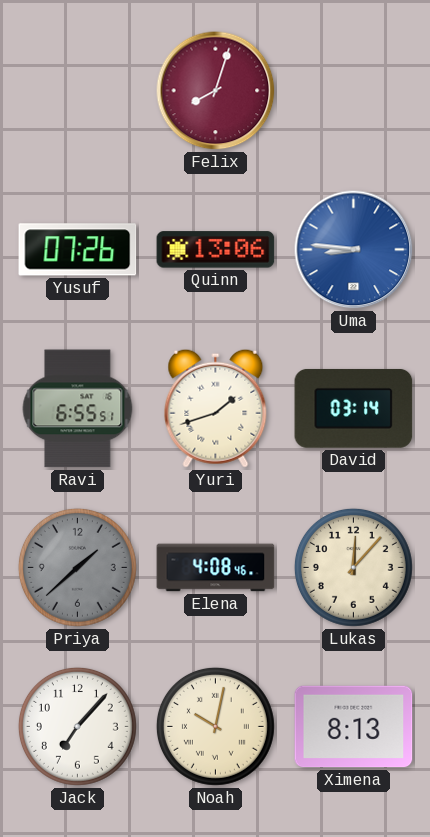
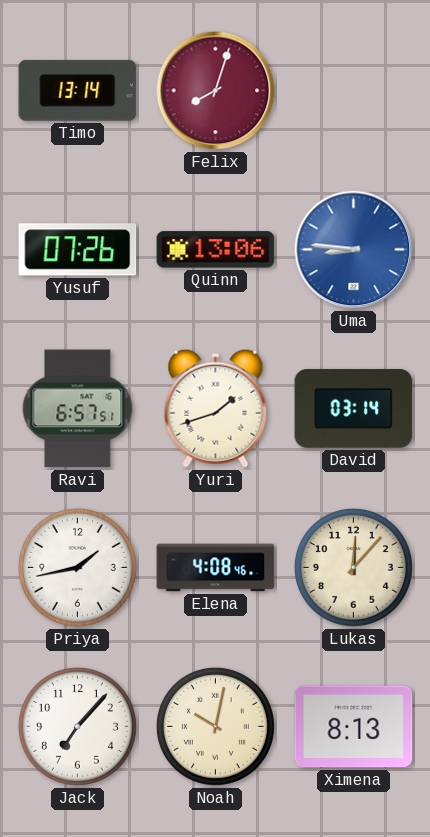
Timo: none -> 13:14 (78, 90)
Ravi: 6:55 -> 6:57 (78, 409)
Priya: 1:38 -> 1:43 (77, 567)
Priya dial: grey -> white (77, 567)
